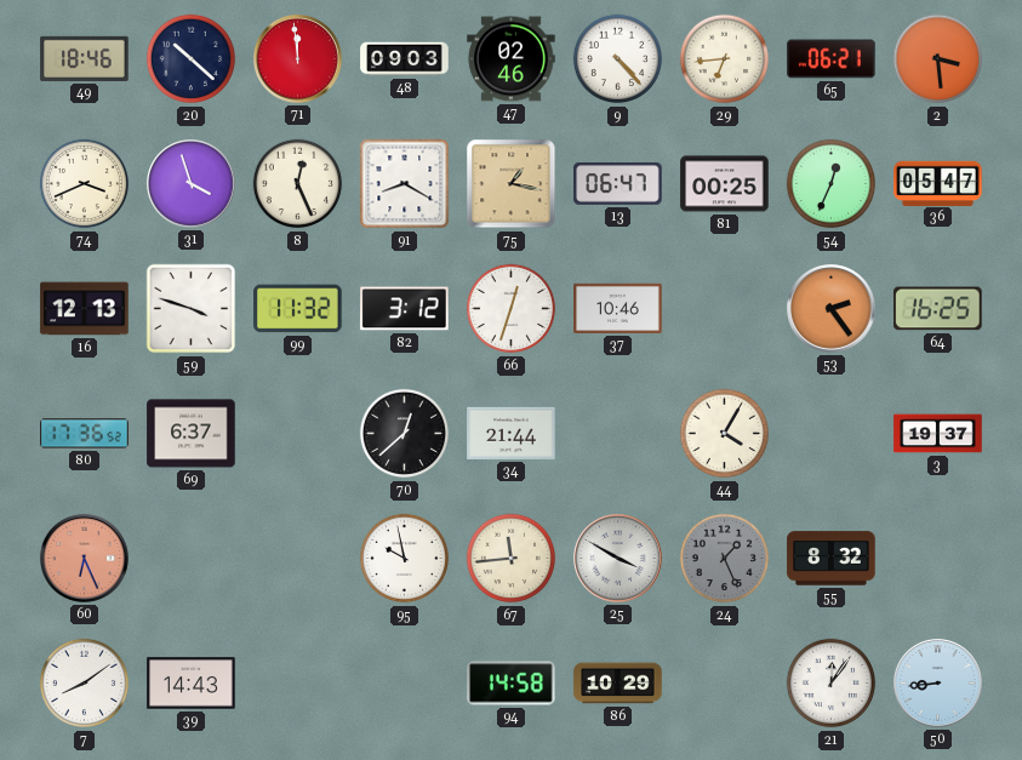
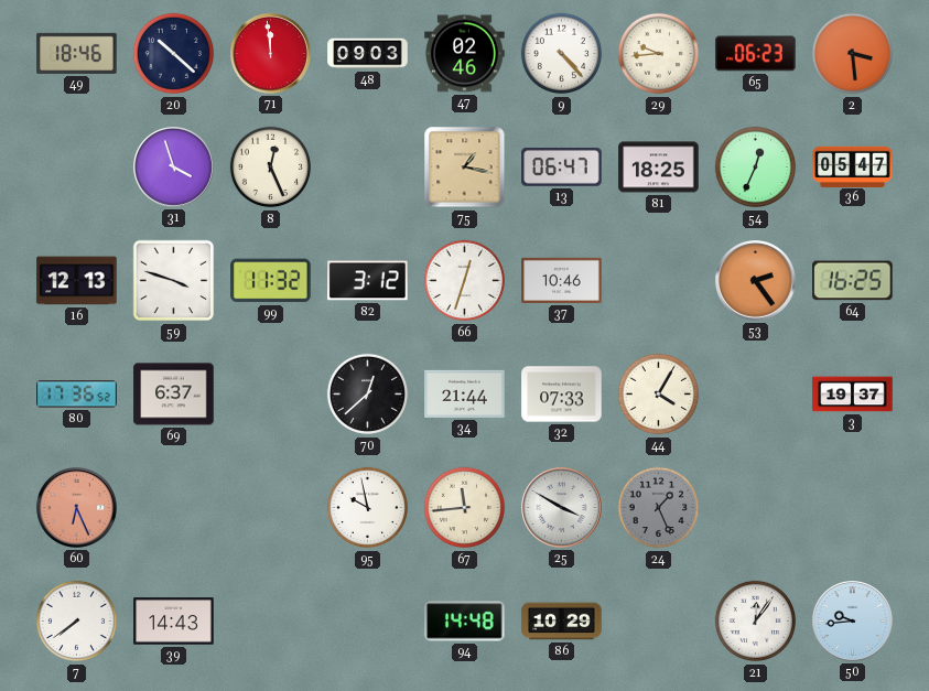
29: 6:44 -> 9:44 (659, 54)
65: 06:21 -> 06:23 (756, 54)
74: 3:41 -> none (85, 184)
91: 8:20 -> none (405, 184)
81: 00:25 -> 18:25 (659, 168)
32: none -> 07:33 (562, 395)
55: 8:32 -> none (832, 559)
7: 8:09 -> 7:39 (77, 622)
94: 14:58 -> 14:48 (465, 622)
50: 8:44 -> 9:44 (853, 622)
